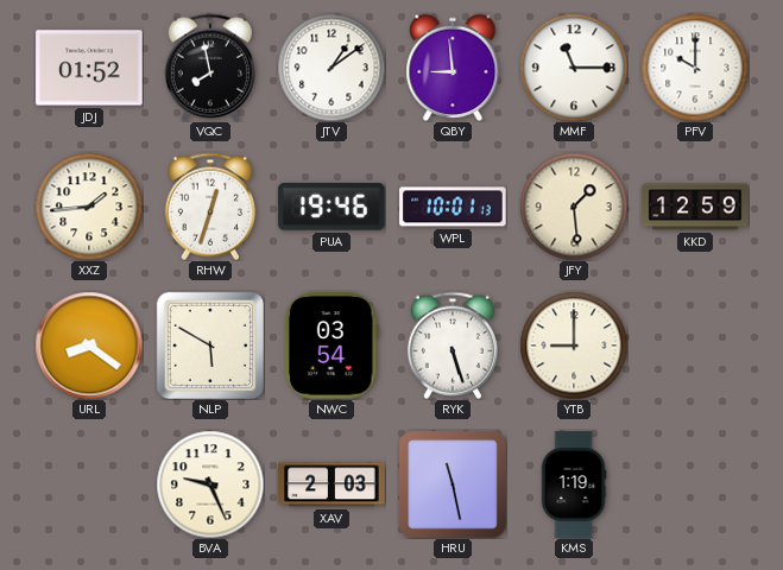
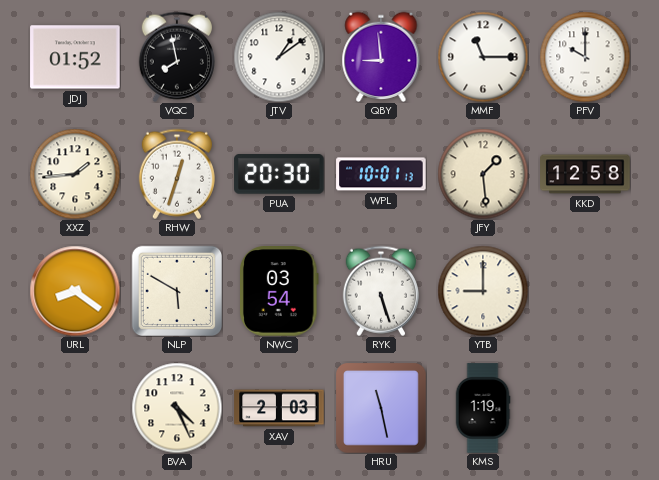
PUA: 19:46 -> 20:30 (279, 175)
KKD: 12:59 -> 12:58 (585, 174)
BVA: 9:26 -> 4:26 (177, 408)
